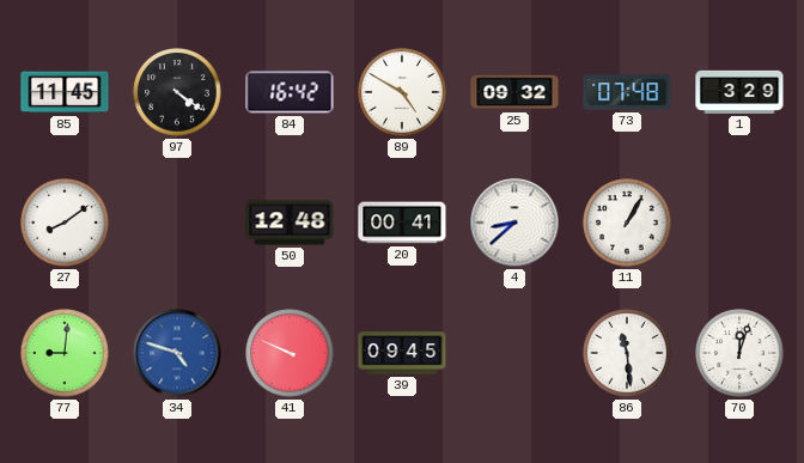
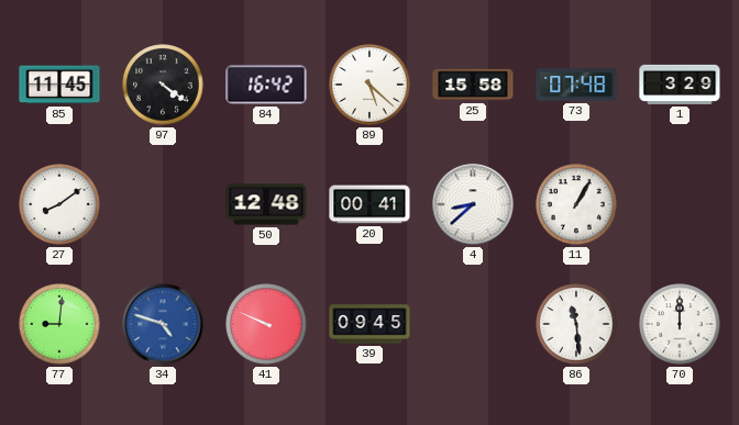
89: 4:50 -> 5:22 (369, 85)
25: 09:32 -> 15:58 (473, 85)
70: 12:03 -> 12:00 (680, 324)
